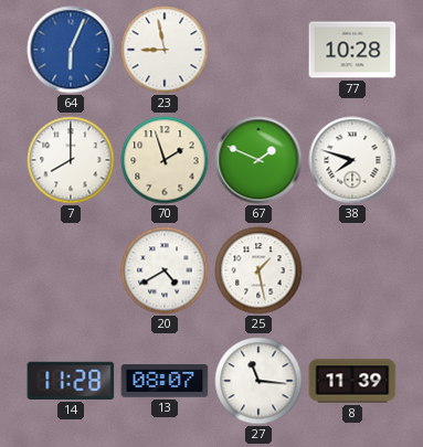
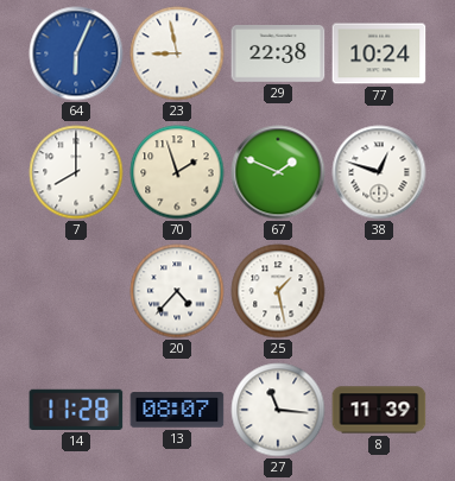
29: none -> 22:38 (278, 55)
77: 10:28 -> 10:24 (379, 53)
38: 7:48 -> 12:48 (379, 172)
20: 4:40 -> 4:37 (177, 291)
